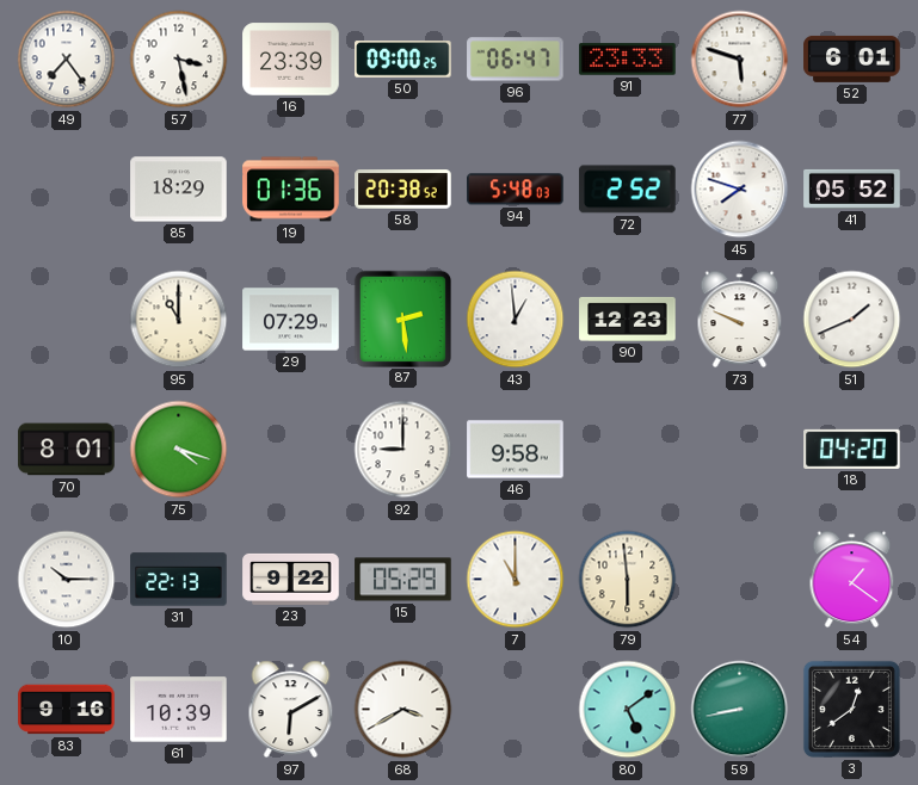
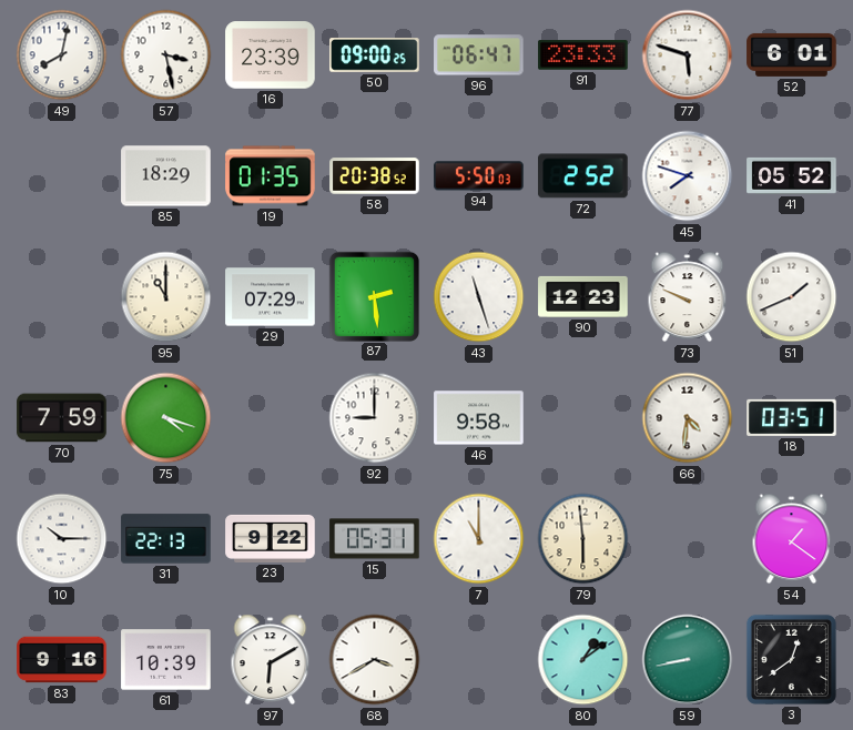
49: 7:24 -> 8:02 (62, 55)
19: 01:36 -> 01:35 (271, 176)
94: 5:48 -> 5:50 (479, 176)
43: 12:59 -> 11:27 (479, 297)
70: 8:01 -> 7:59 (62, 418)
66: none -> 4:31 (688, 418)
18: 04:20 -> 03:51 (792, 417)
15: 05:29 -> 05:31 (375, 539)
80: 5:09 -> 1:09 (583, 660)
